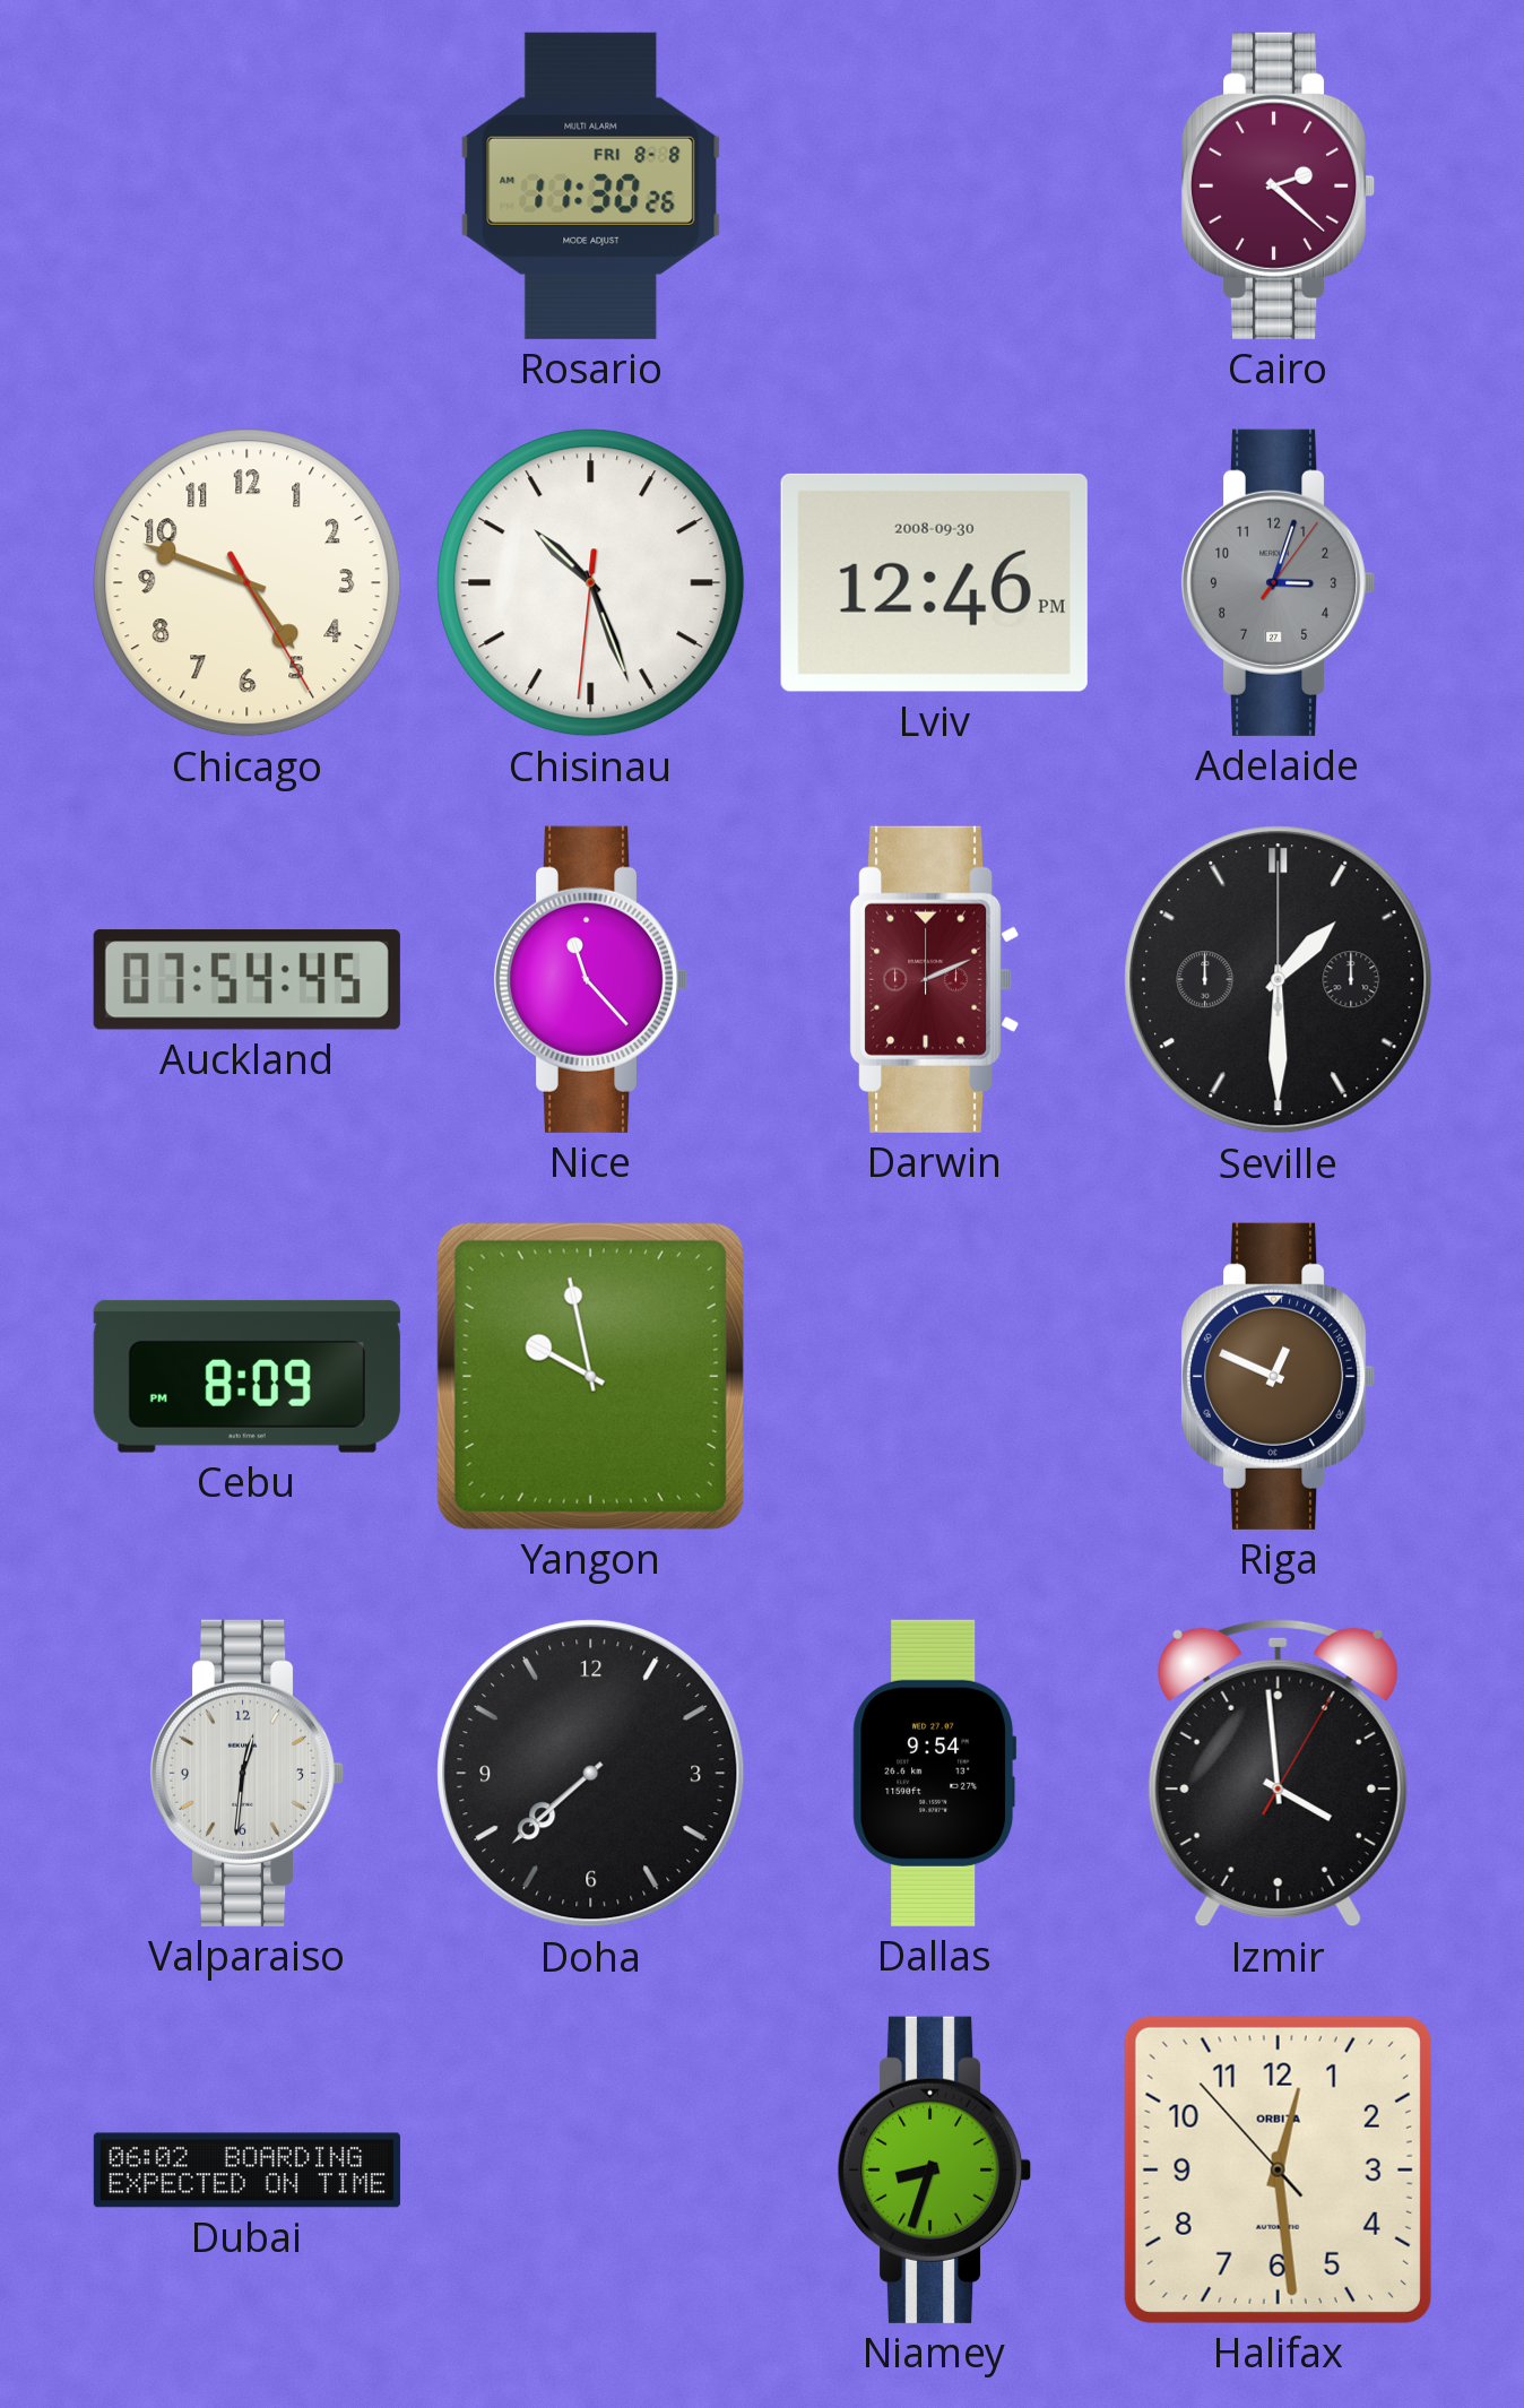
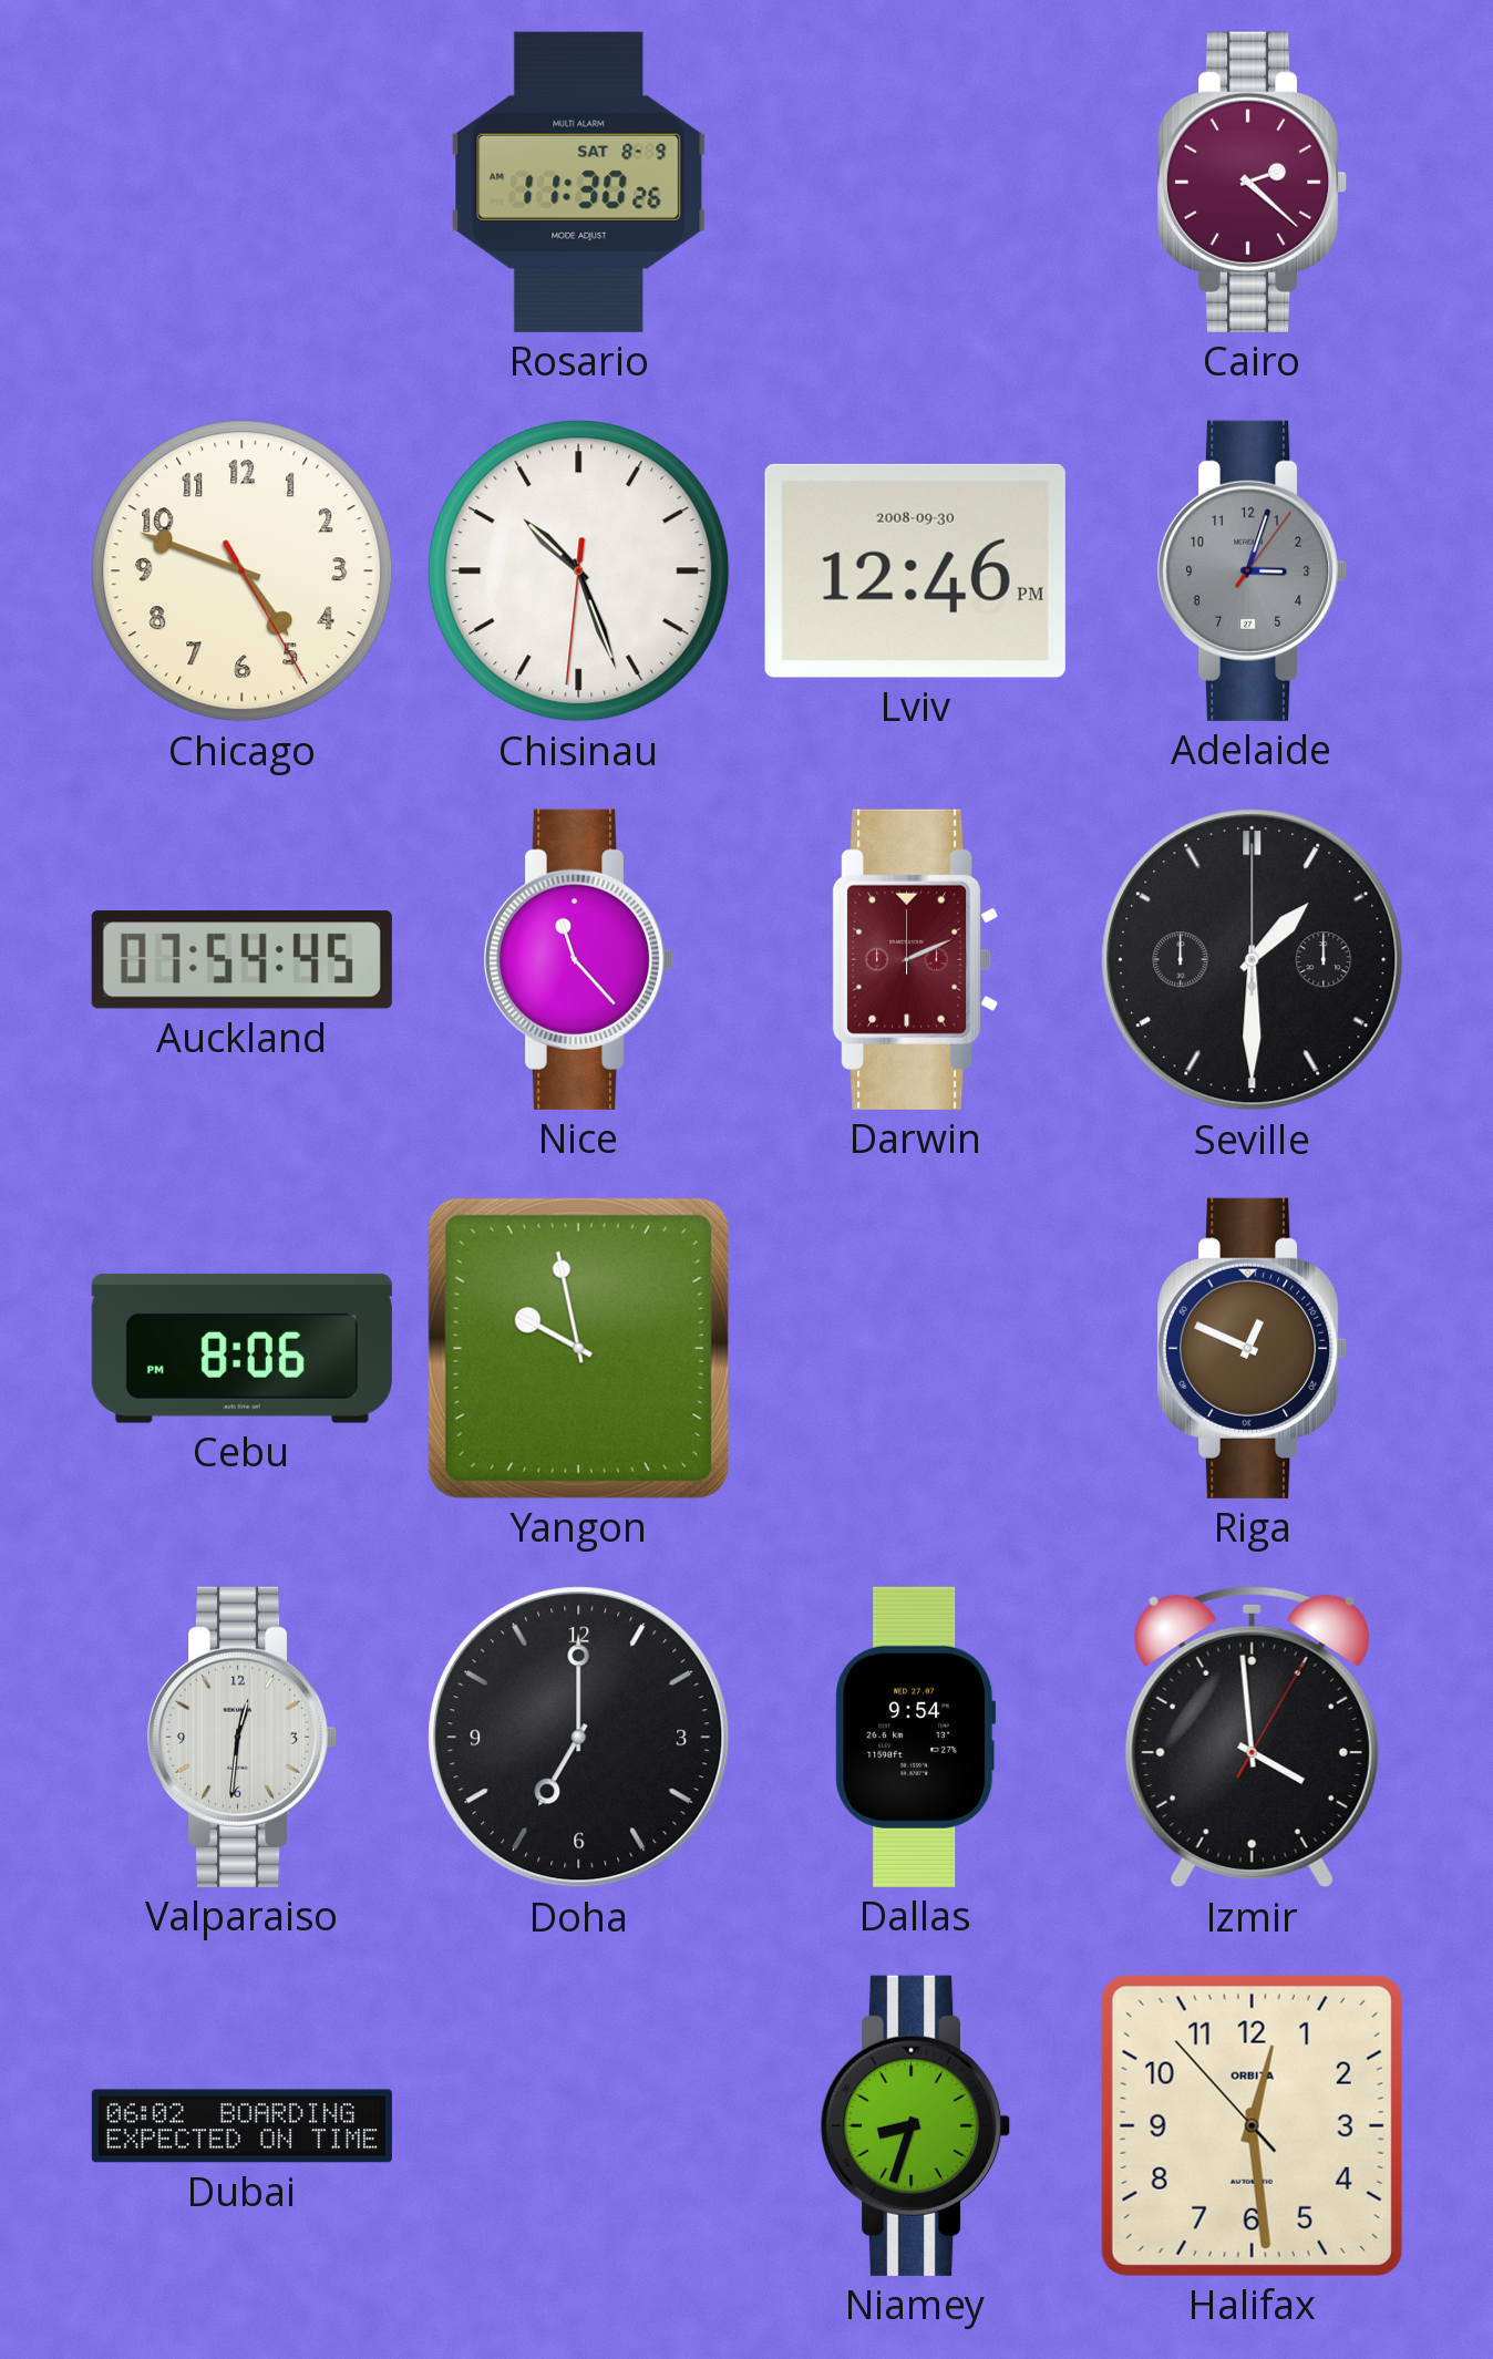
Rosario date: FRI 8-8 -> SAT 8-9 (579, 182)
Cebu: 8:09 -> 8:06 (241, 1348)
Doha: 7:38 -> 7:00 (579, 1738)
